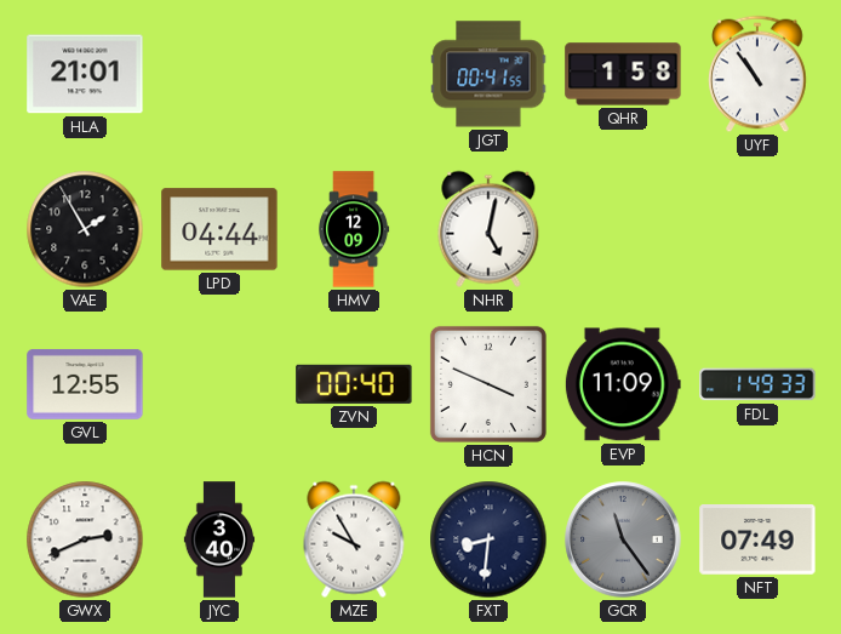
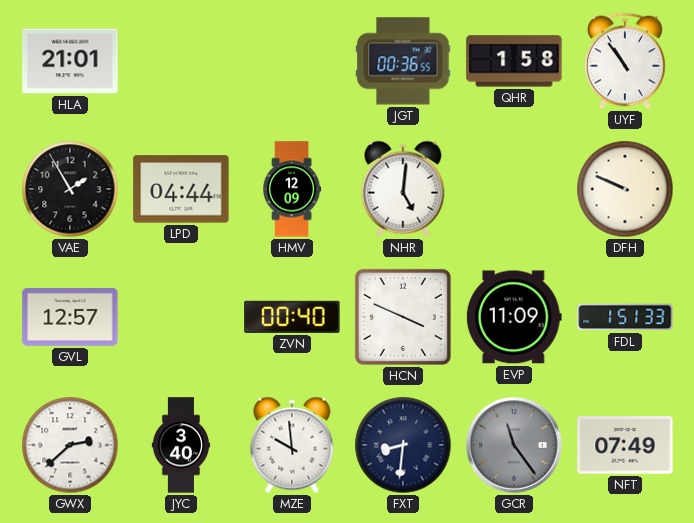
JGT: 00:41 -> 00:36 (403, 61)
NHR: 5:02 -> 5:01 (403, 189)
DFH: none -> 9:49 (625, 189)
GVL: 12:55 -> 12:57 (70, 317)
FDL: 1:49 -> 1:51 (625, 317)
GWX: 2:41 -> 2:38 (70, 445)
MZE: 9:55 -> 9:59 (292, 445)
